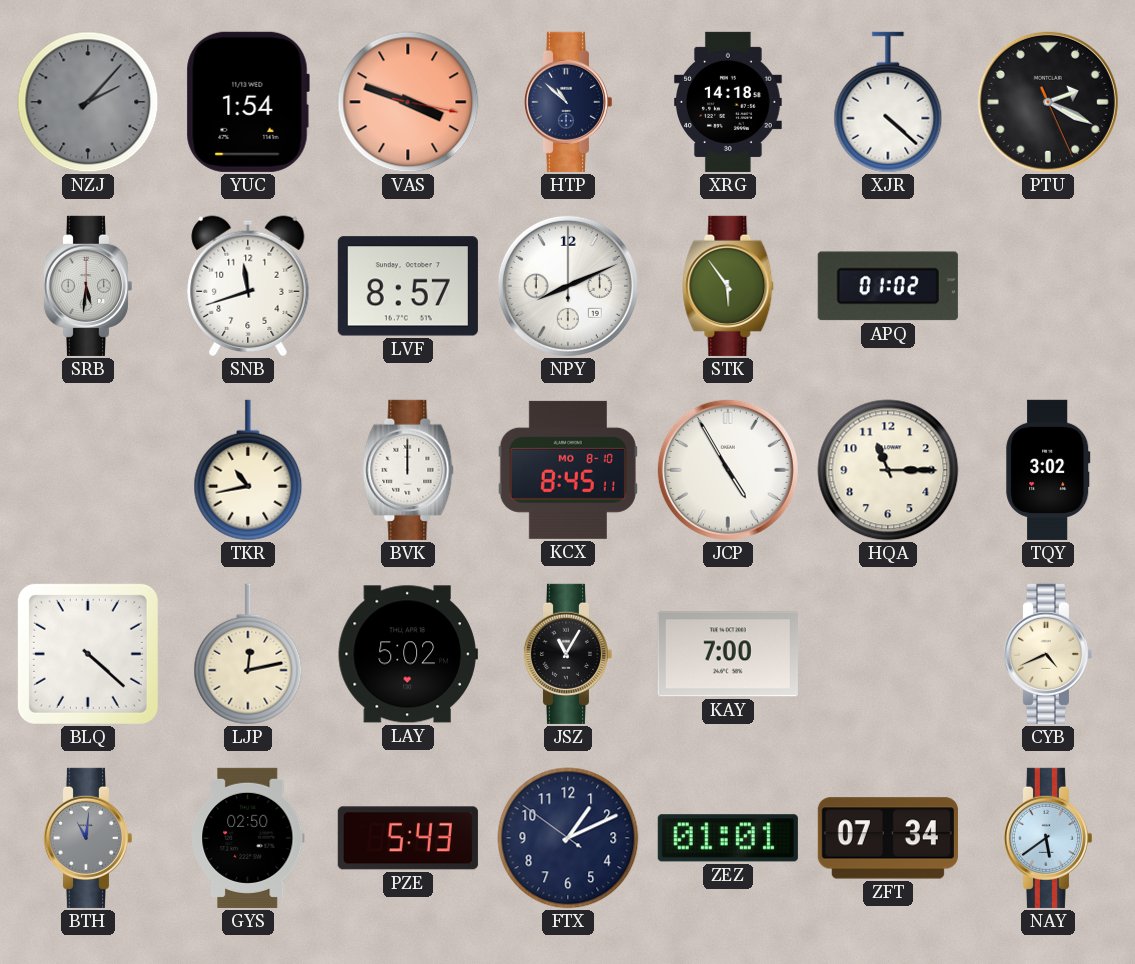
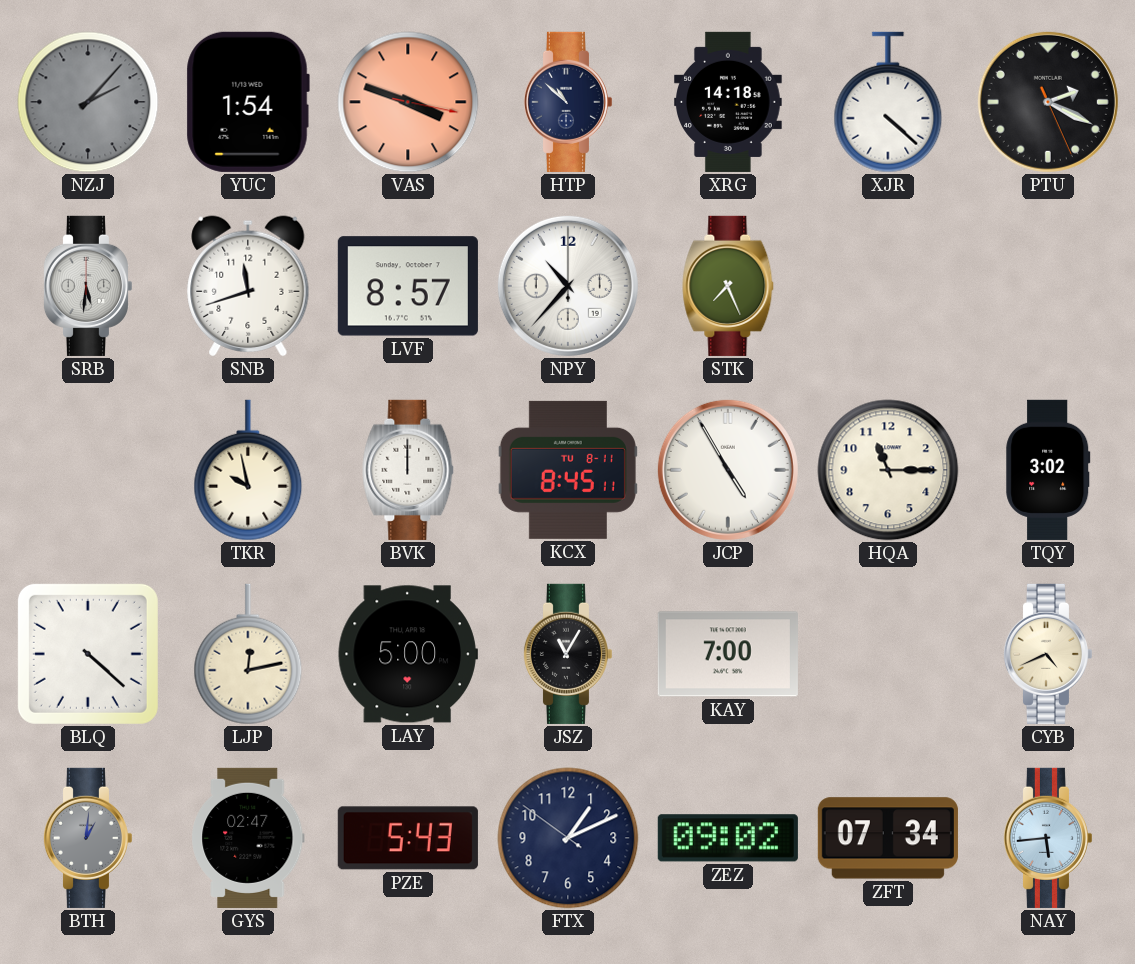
NPY: 8:11 -> 10:37 (568, 286)
STK: 5:54 -> 7:26 (728, 286)
APQ: 01:02 -> none (888, 286)
TKR: 10:43 -> 9:58 (248, 470)
KCX date: MO 8-10 -> TU 8-11 (568, 470)
LAY: 5:02 -> 5:00 (408, 654)
BTH: 11:01 -> 1:01 (87, 838)
GYS: 02:50 -> 02:47 (248, 838)
ZEZ: 01:01 -> 09:02 (728, 838)
NAY: 5:39 -> 5:44 (1047, 838)
